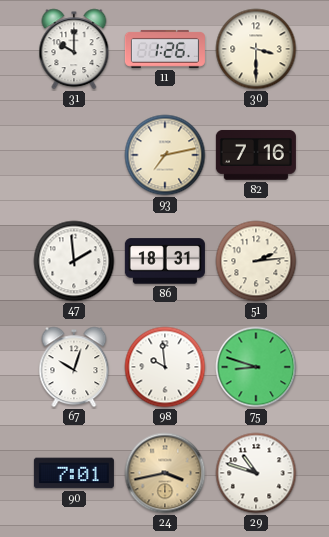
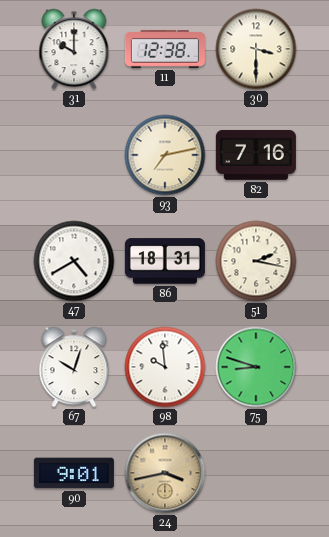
11: 1:26 -> 12:38 (165, 49)
47: 1:59 -> 4:40 (74, 261)
51: 2:14 -> 2:17 (256, 261)
90: 7:01 -> 9:01 (74, 473)
29: 10:48 -> none (256, 473)
